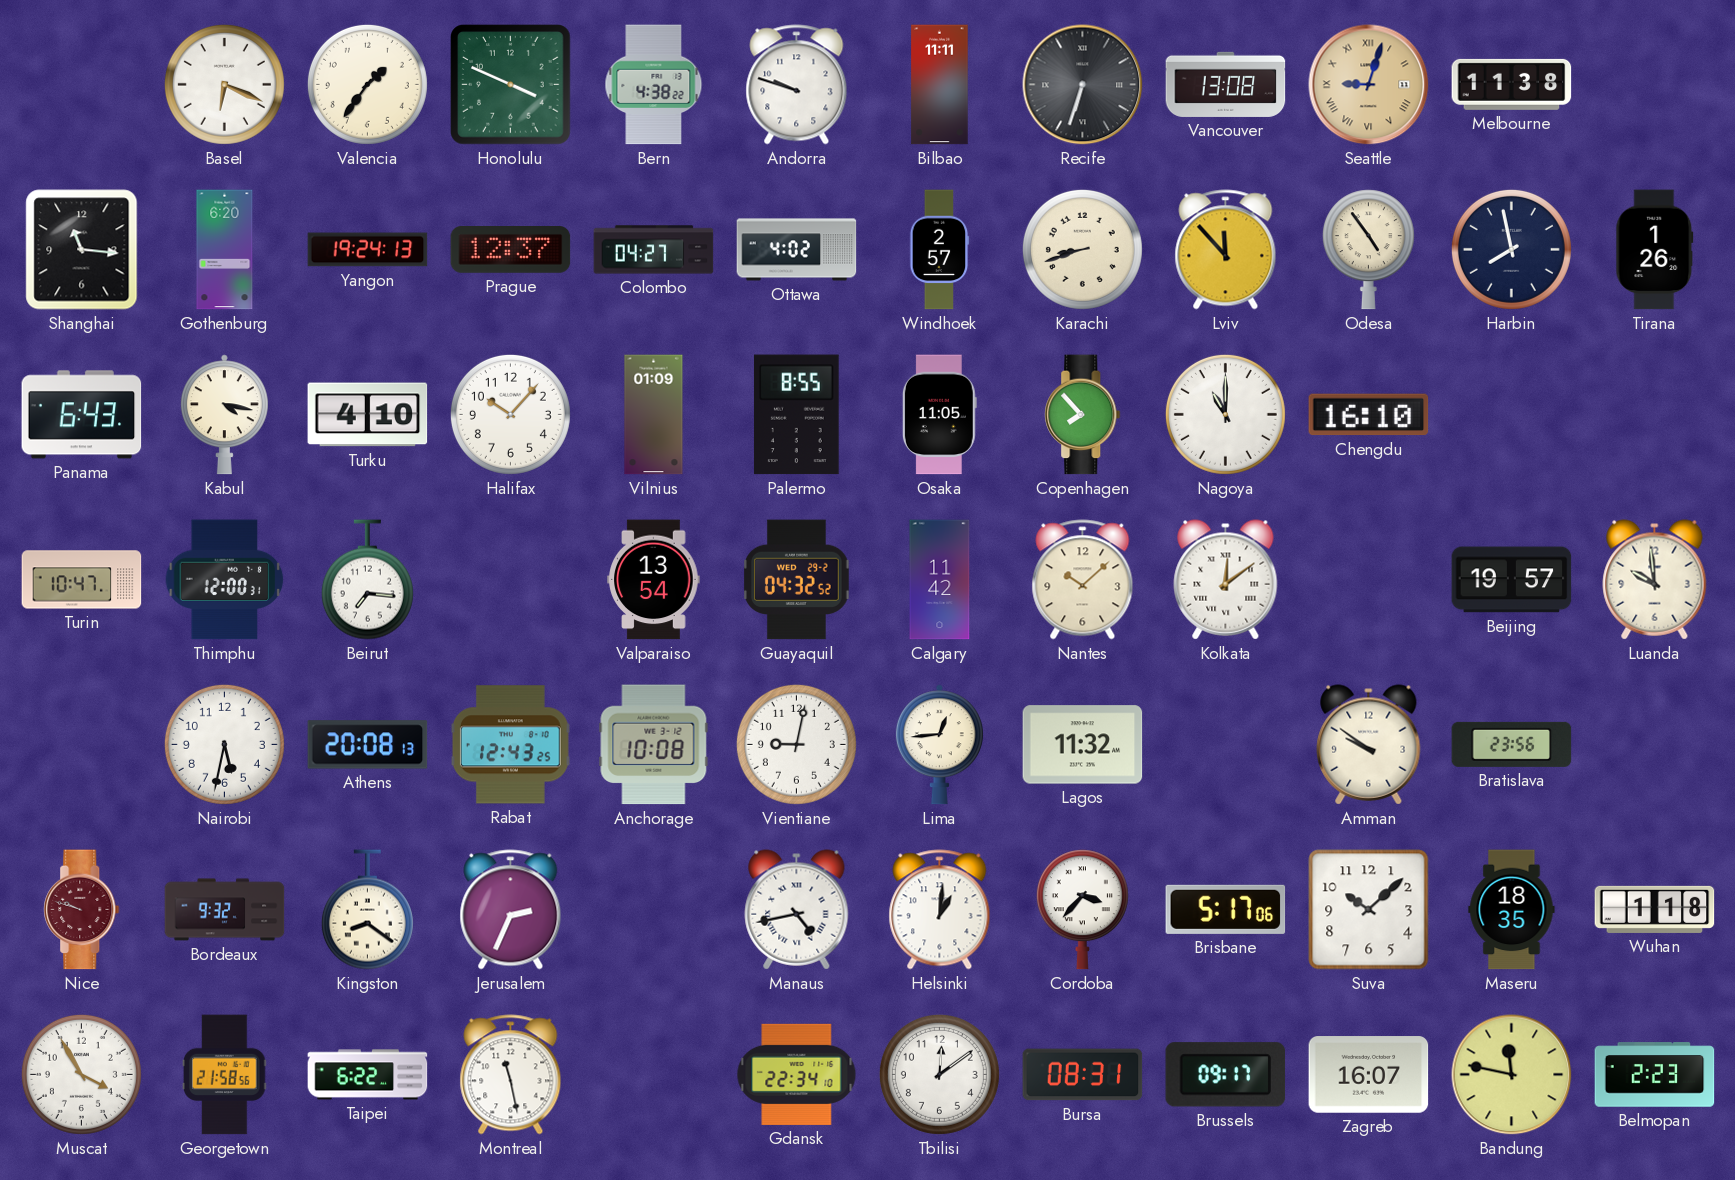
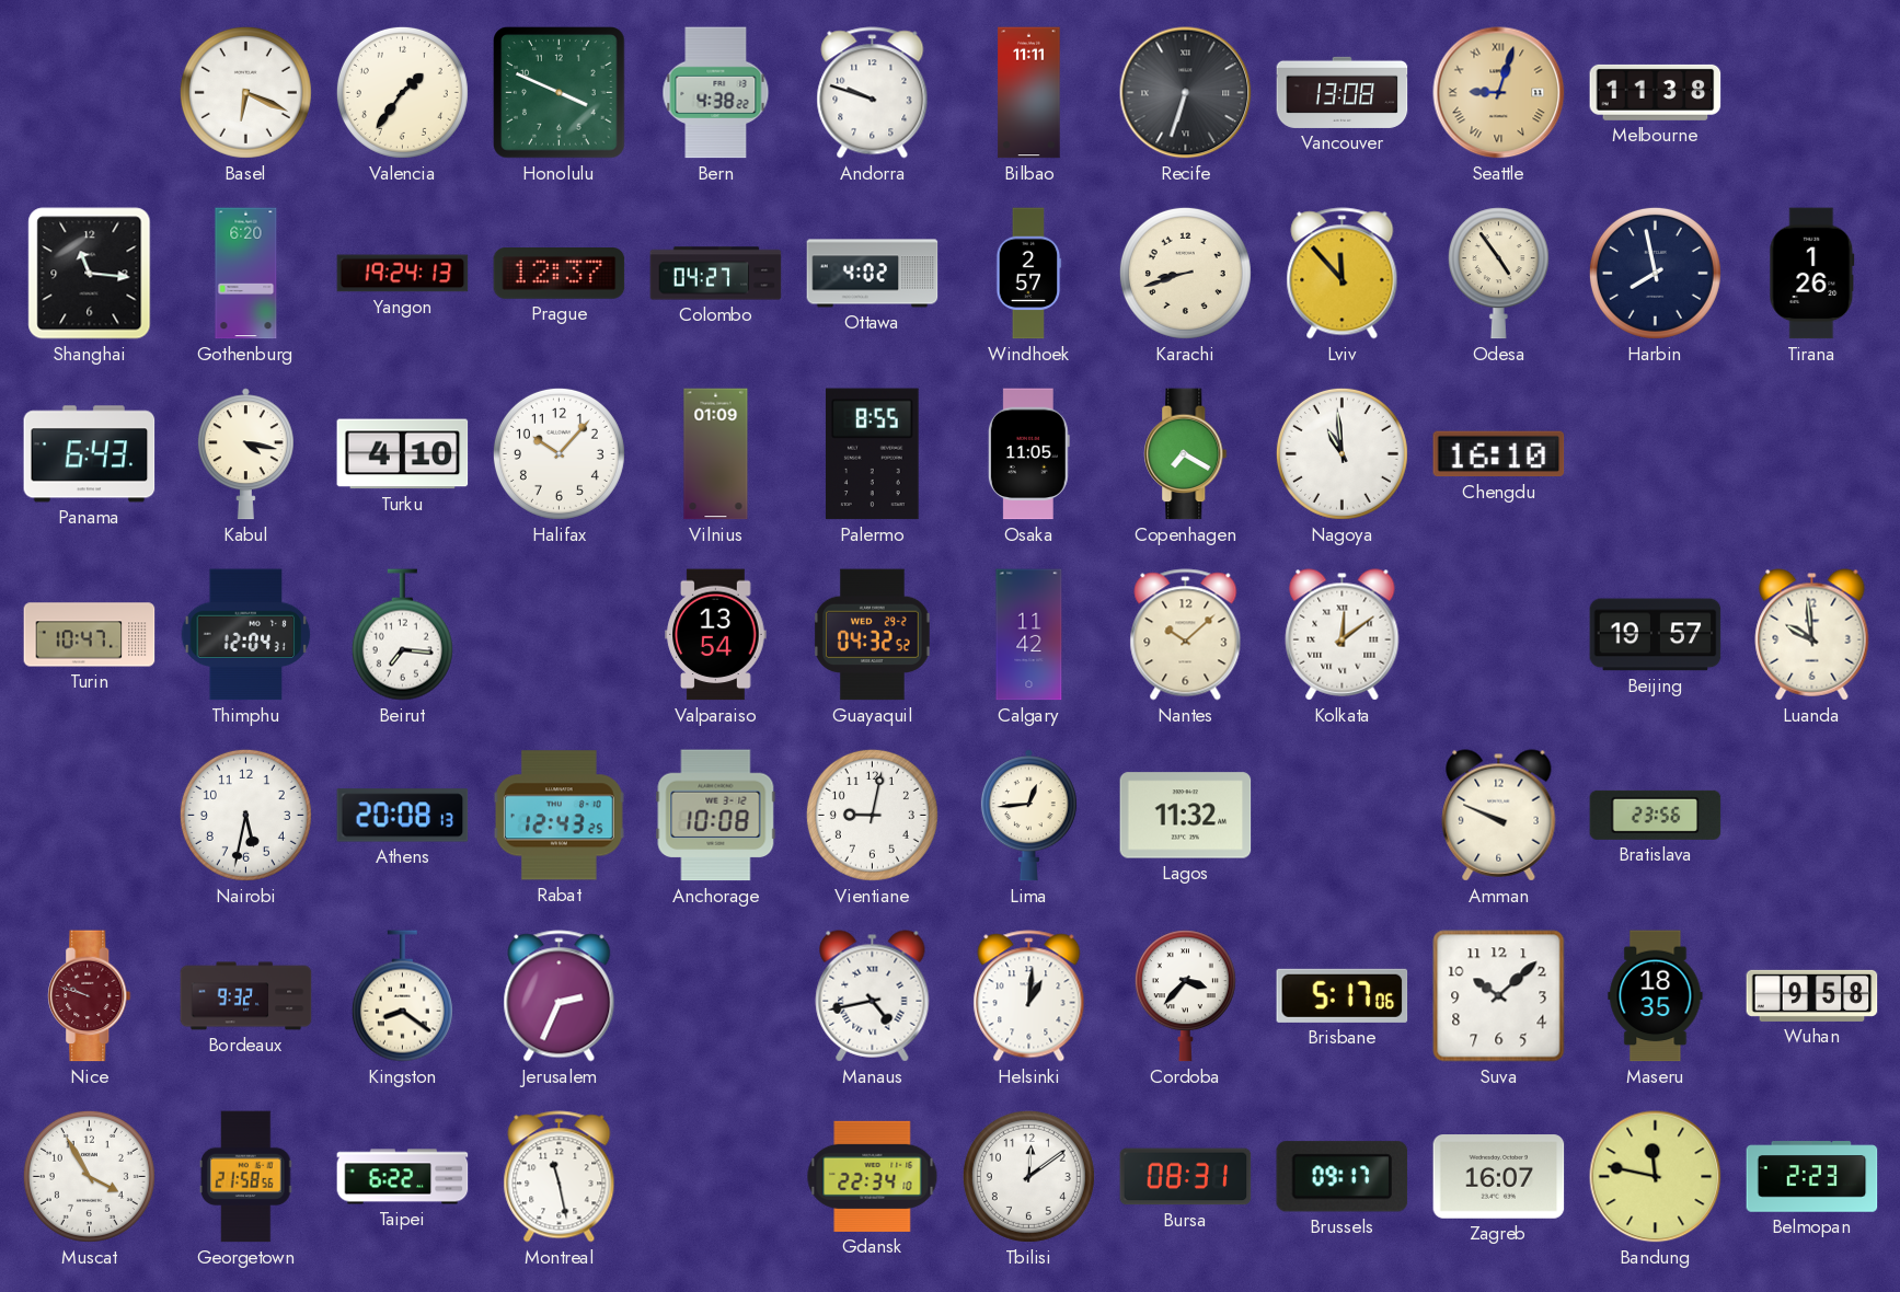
Copenhagen: 7:53 -> 7:20 (1186, 454)
Nagoya: 11:00 -> 10:59 (1341, 453)
Thimphu: 12:00 -> 12:04 (246, 635)
Amman: 9:51 -> 9:49 (1499, 816)
Wuhan: 1:18 -> 9:58 (1812, 995)
